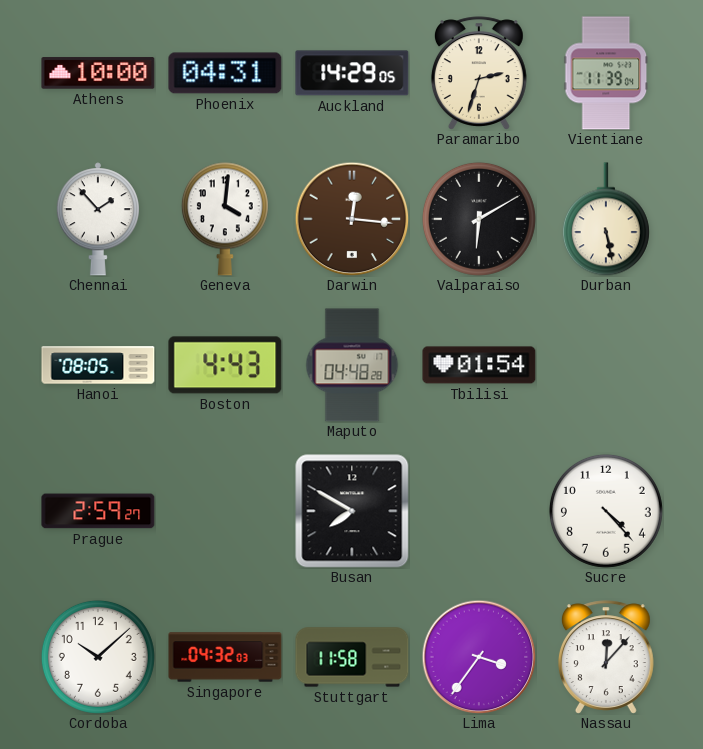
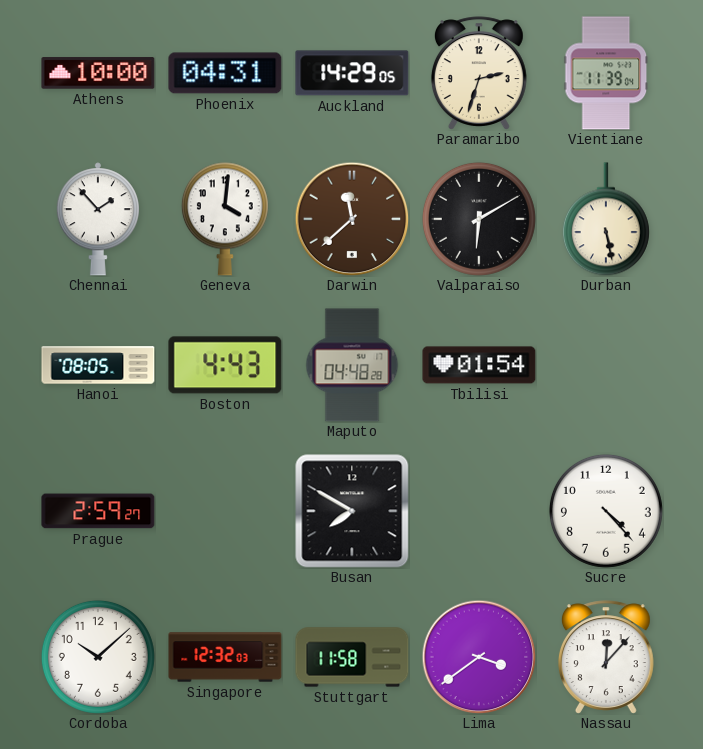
Darwin: 12:16 -> 11:38 (352, 219)
Singapore: 04:32 -> 12:32 (225, 657)
Lima: 3:36 -> 3:39 (479, 657)
